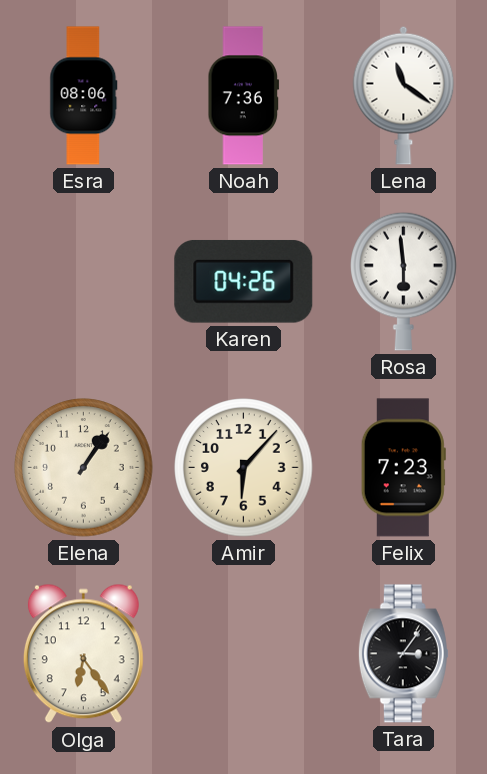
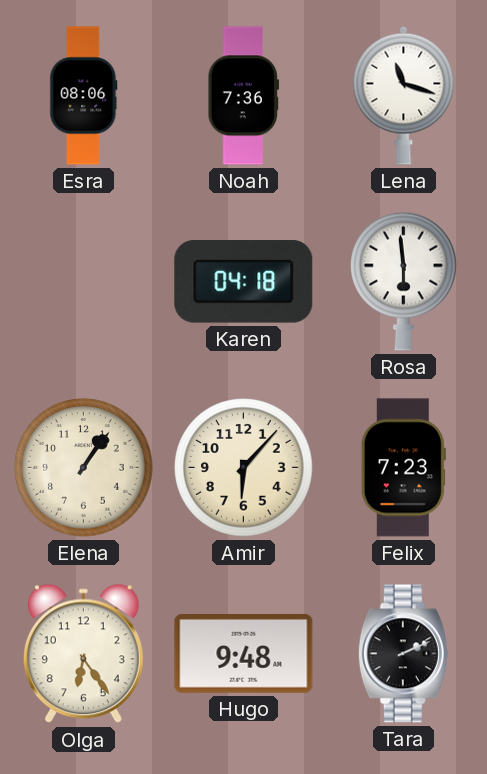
Lena: 11:21 -> 11:18 (404, 95)
Karen: 04:26 -> 04:18 (244, 281)
Hugo: none -> 9:48 (244, 653)
Tara: 3:06 -> 2:11 (403, 654)
